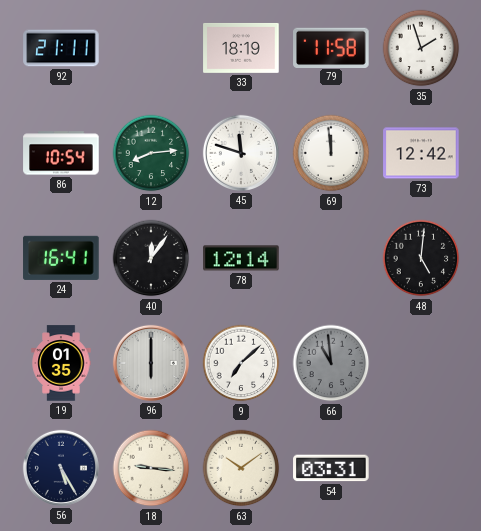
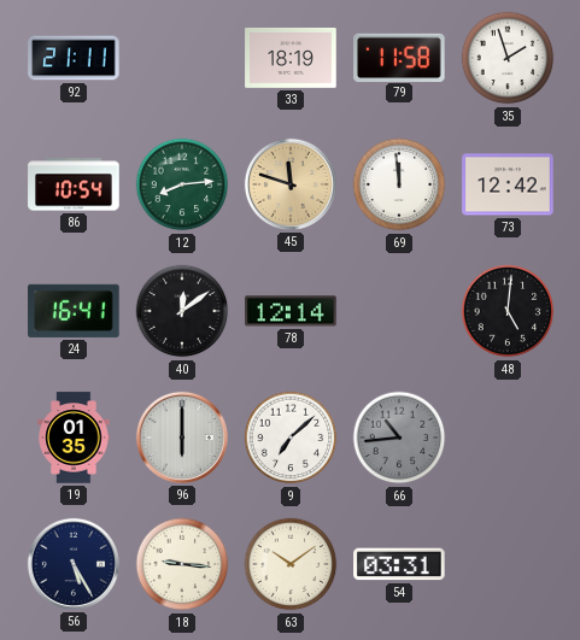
45 dial: white -> champagne (291, 184)
40: 12:06 -> 12:09 (182, 311)
66: 10:59 -> 10:44 (399, 438)
